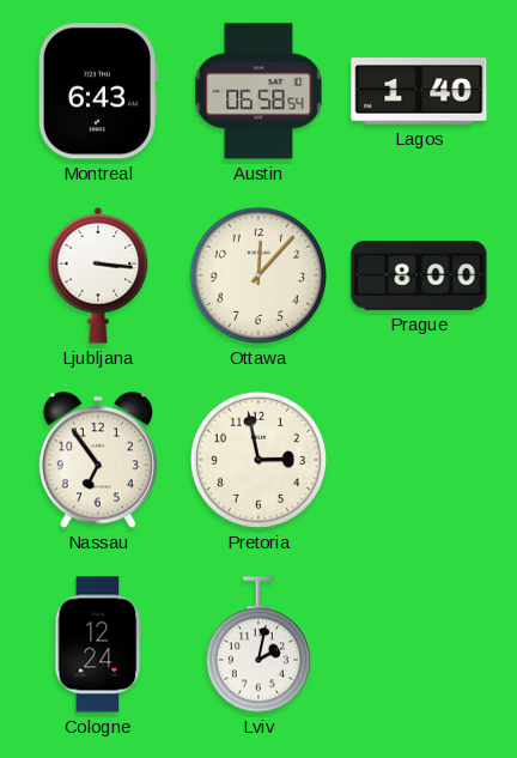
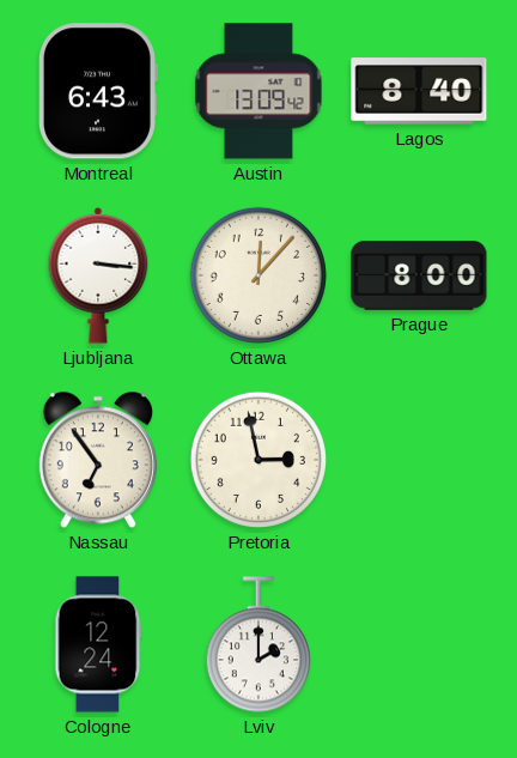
Austin: 06:58 -> 13:09 (258, 91)
Lagos: 1:40 -> 8:40 (419, 91)
Lviv: 2:02 -> 2:00 (258, 644)
